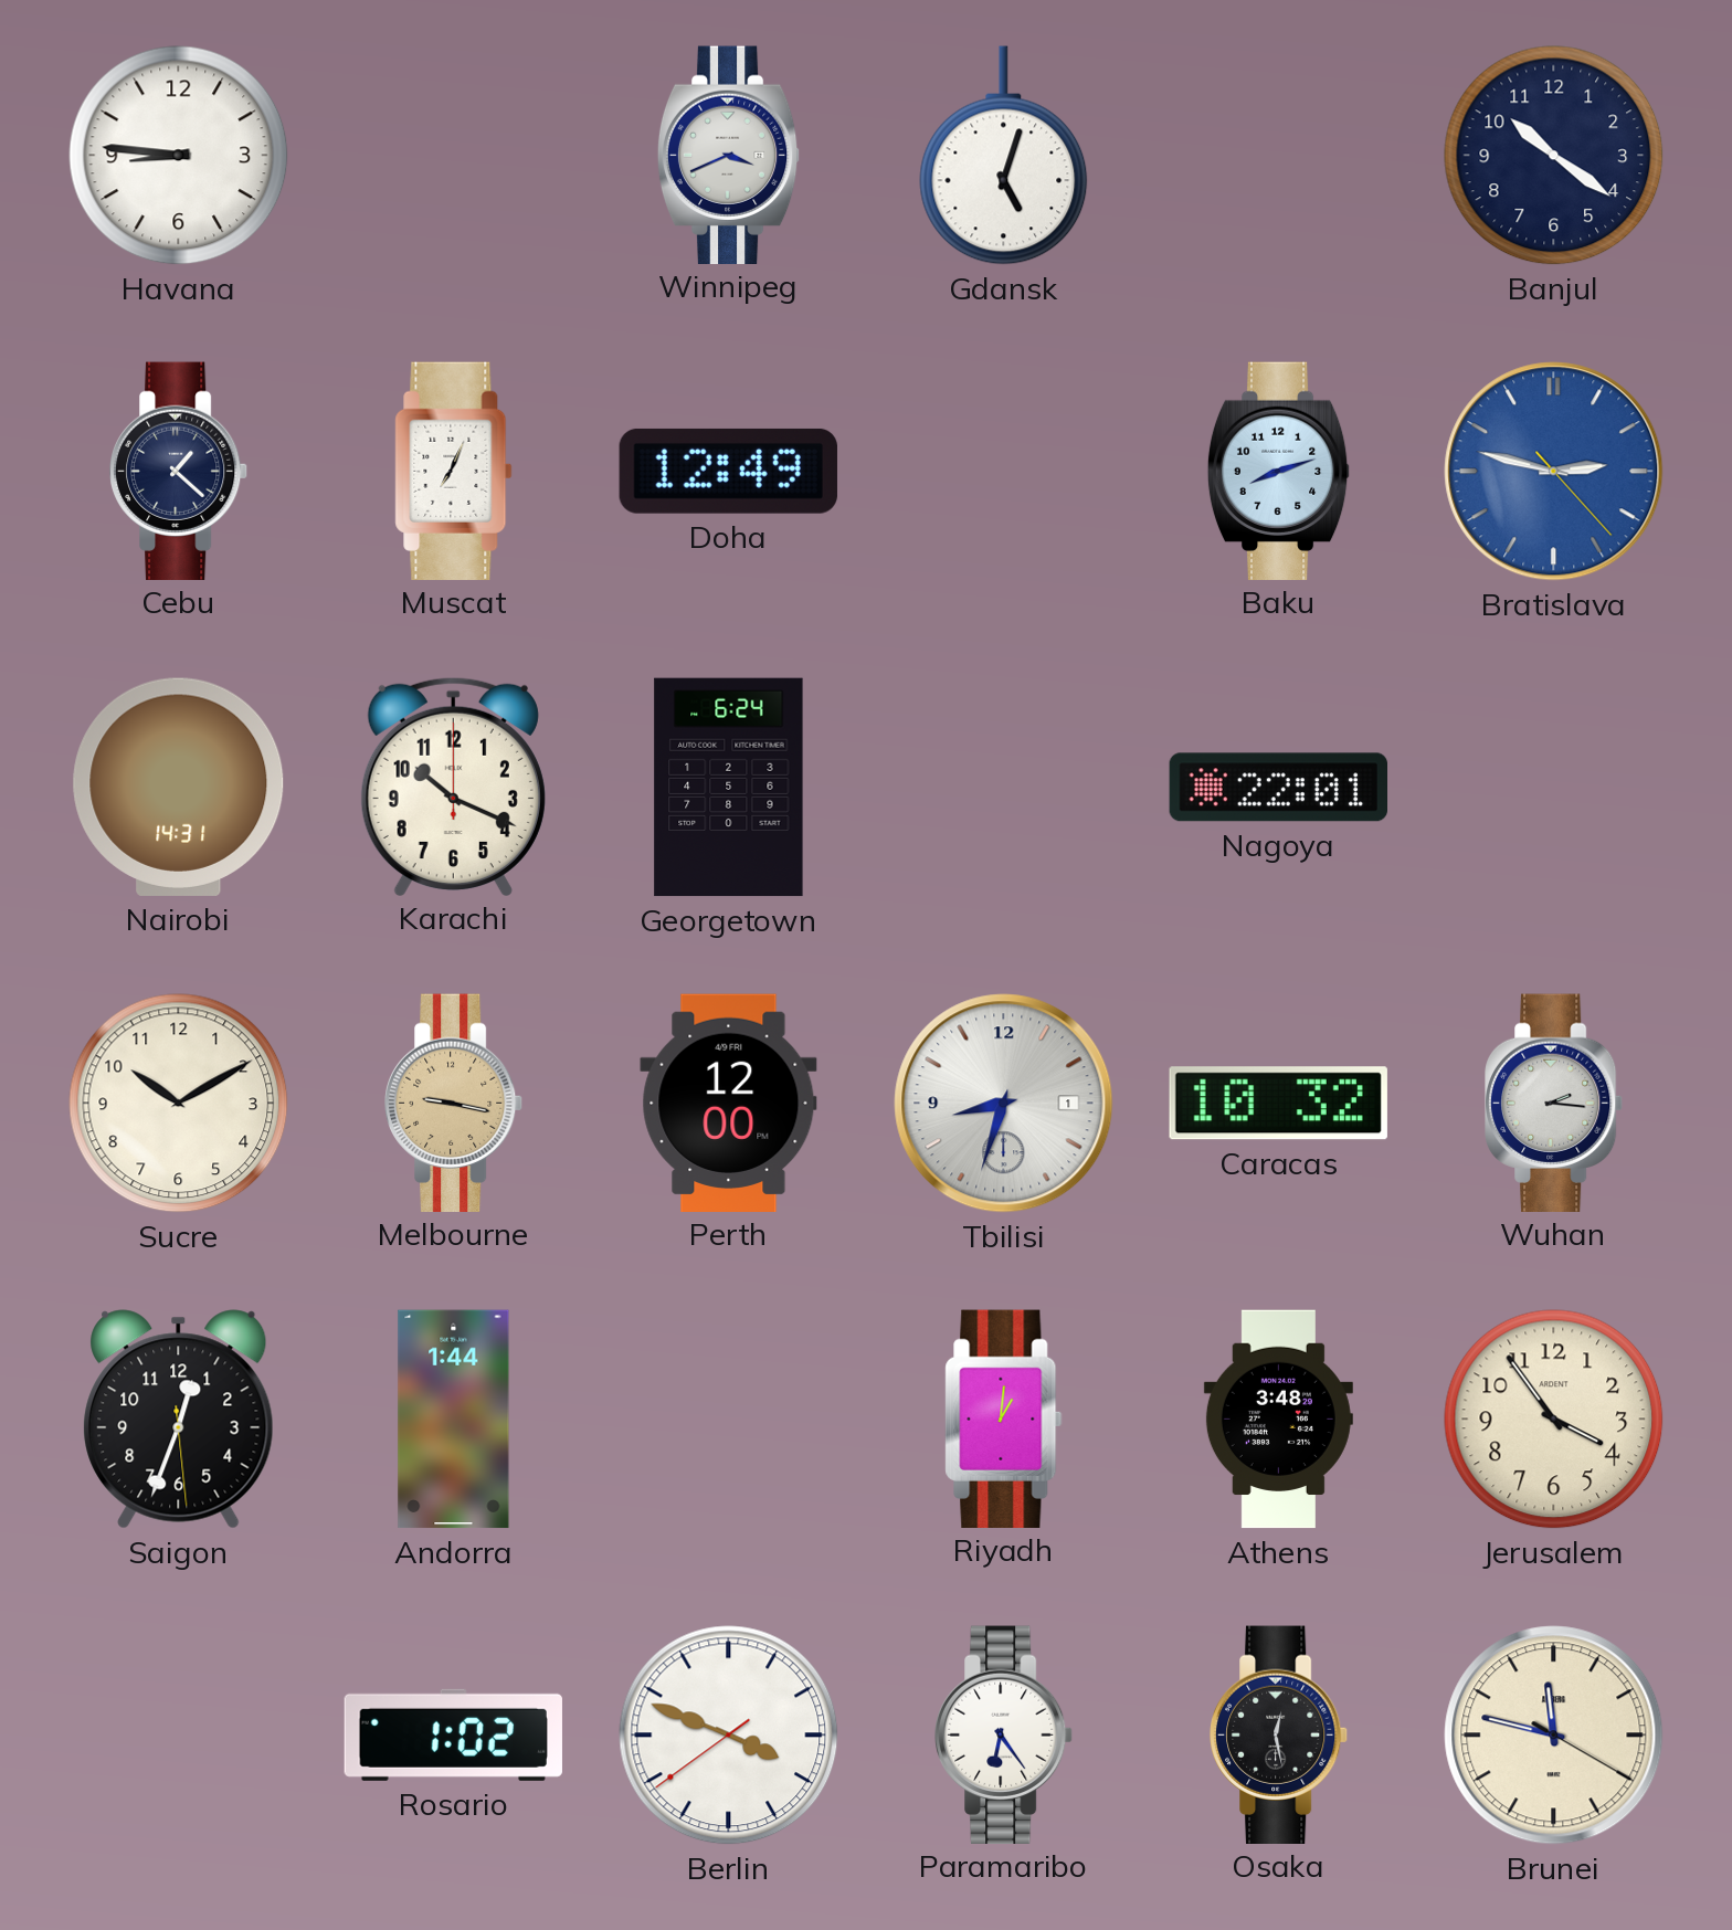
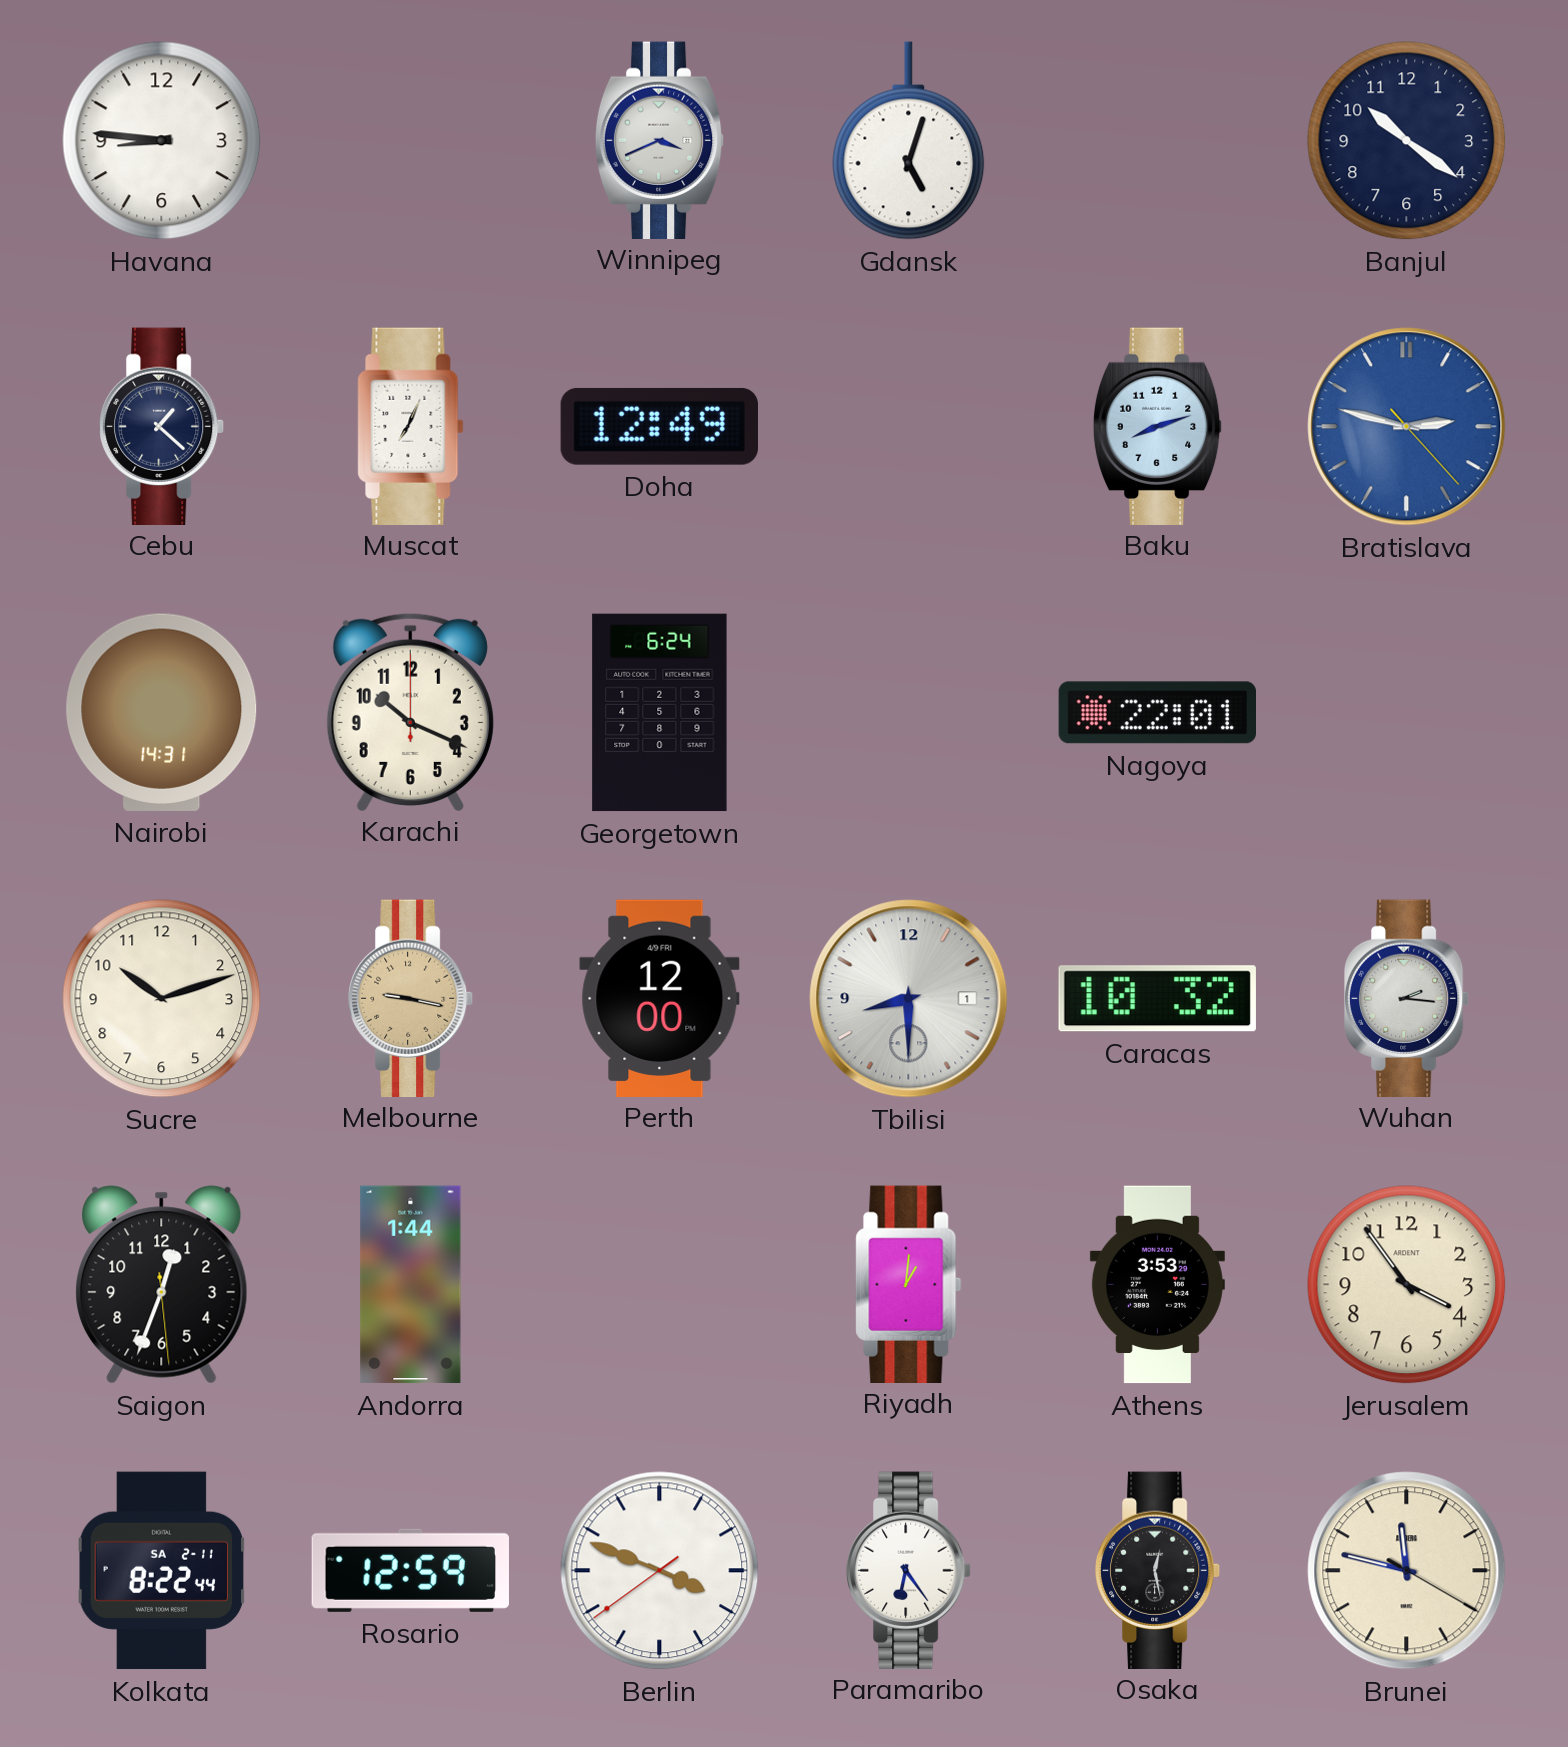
Sucre: 10:10 -> 10:12 (162, 999)
Tbilisi: 8:33 -> 8:30 (909, 999)
Athens: 3:48 -> 3:53 (1157, 1285)
Kolkata: none -> 8:22 (162, 1571)
Rosario: 1:02 -> 12:59 (410, 1570)
